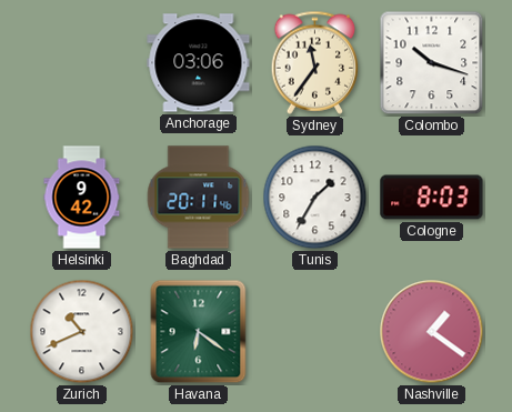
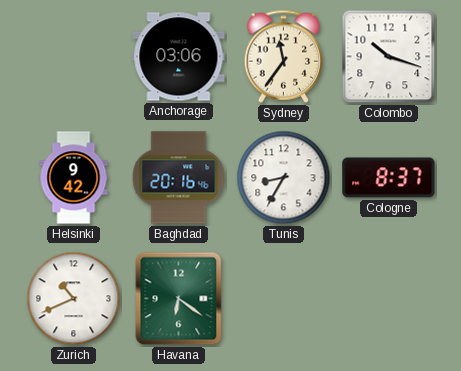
Baghdad: 20:11 -> 20:16 (179, 178)
Tunis: 1:35 -> 8:35 (284, 178)
Cologne: 8:03 -> 8:37 (389, 178)
Nashville: 1:21 -> none (432, 332)
